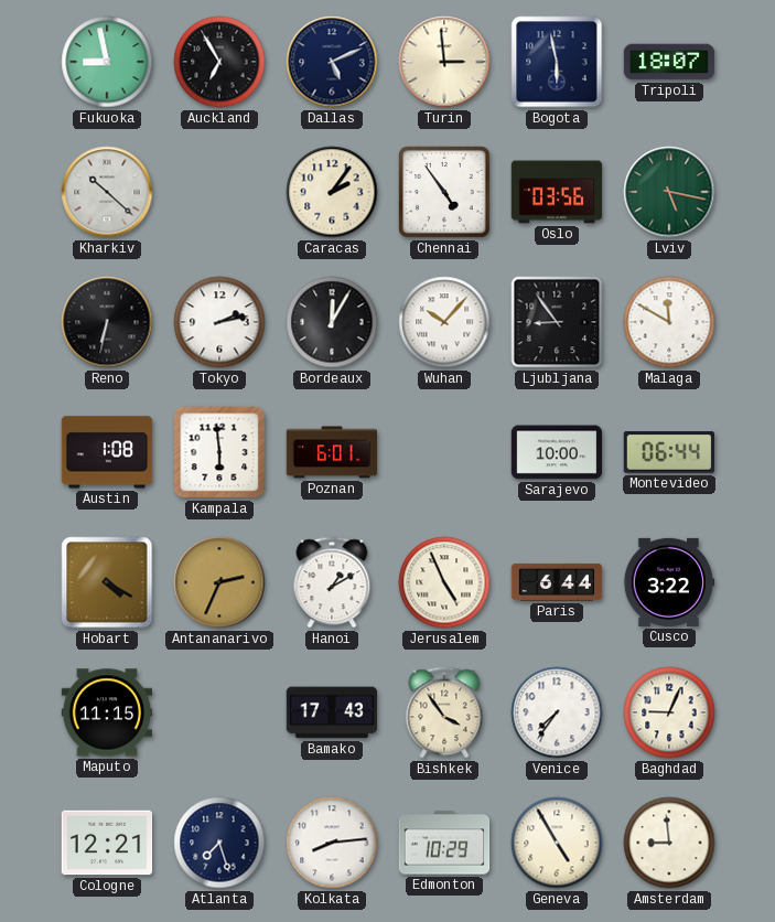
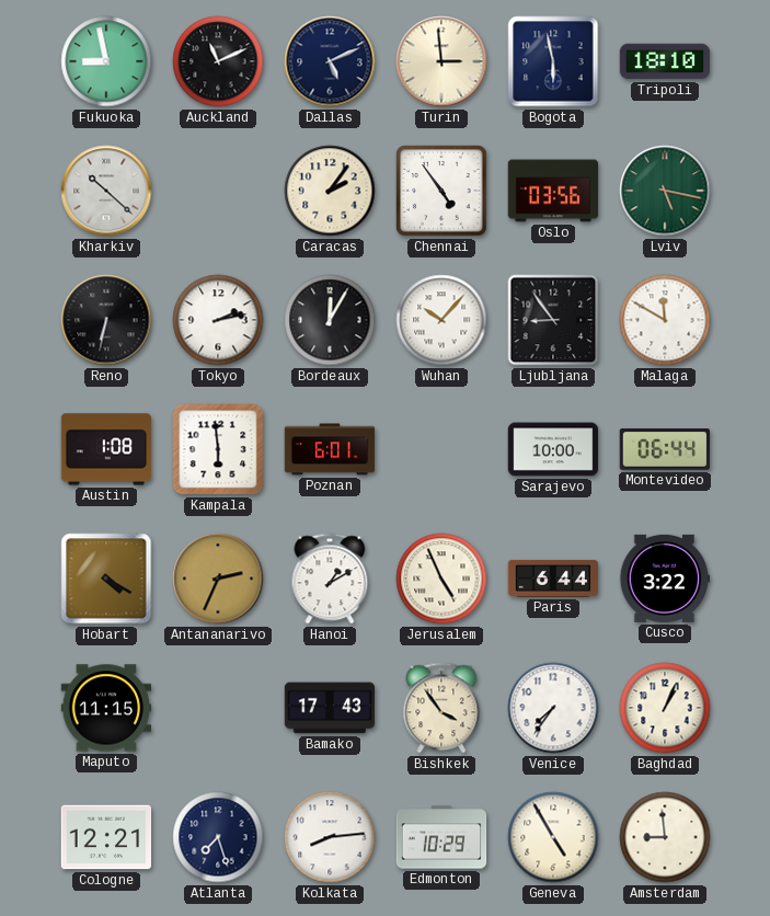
Auckland: 6:55 -> 11:11 (218, 61)
Tripoli: 18:07 -> 18:10 (665, 61)
Baghdad: 9:04 -> 1:04 (665, 708)
